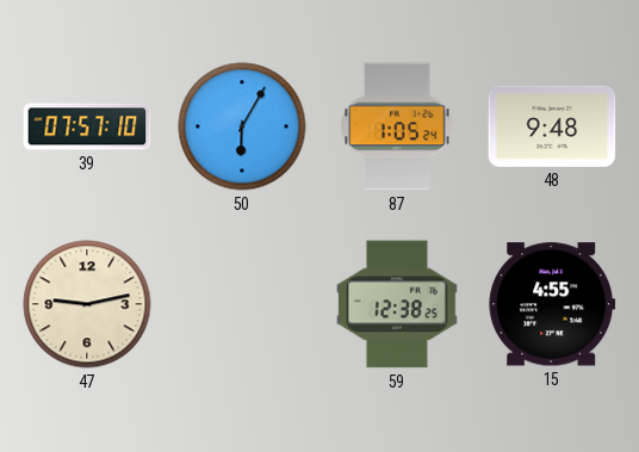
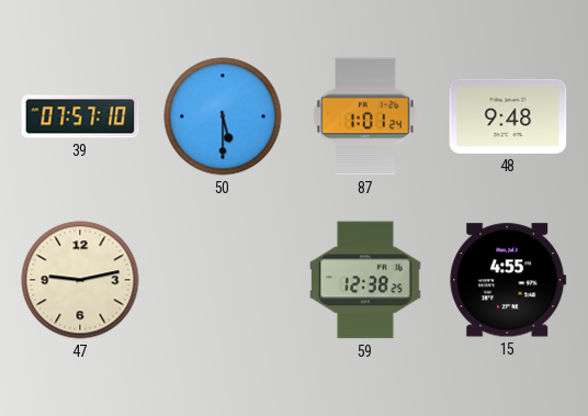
50: 6:05 -> 5:30 (223, 116)
87: 1:05 -> 1:01 (365, 116)
